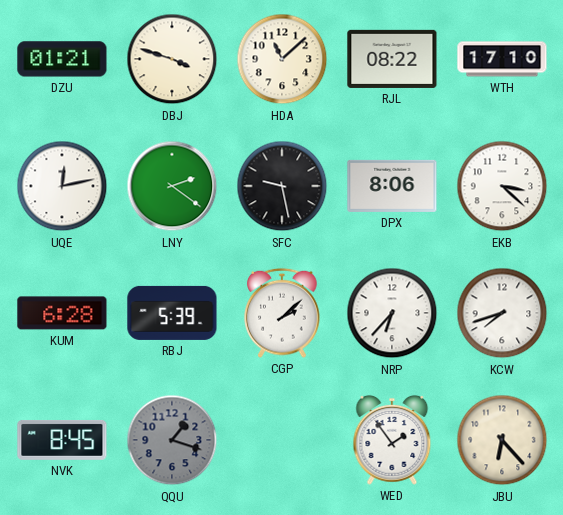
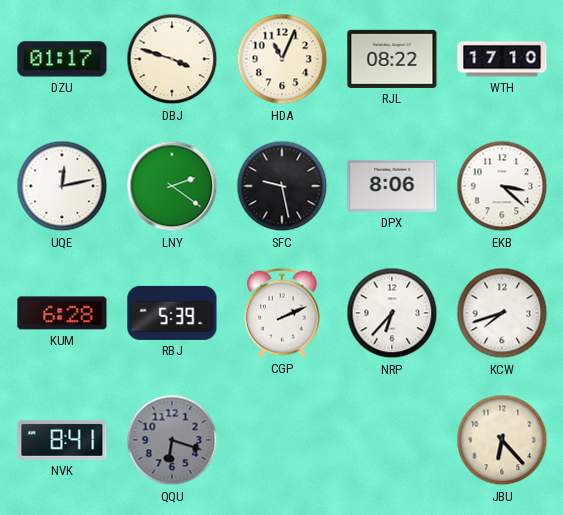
DZU: 01:21 -> 01:17 (62, 59)
HDA: 11:08 -> 11:04 (282, 59)
CGP: 2:08 -> 2:11 (282, 313)
NVK: 8:45 -> 8:41 (62, 440)
QQU: 1:18 -> 6:18 (172, 440)
WED: 1:54 -> none (392, 440)
